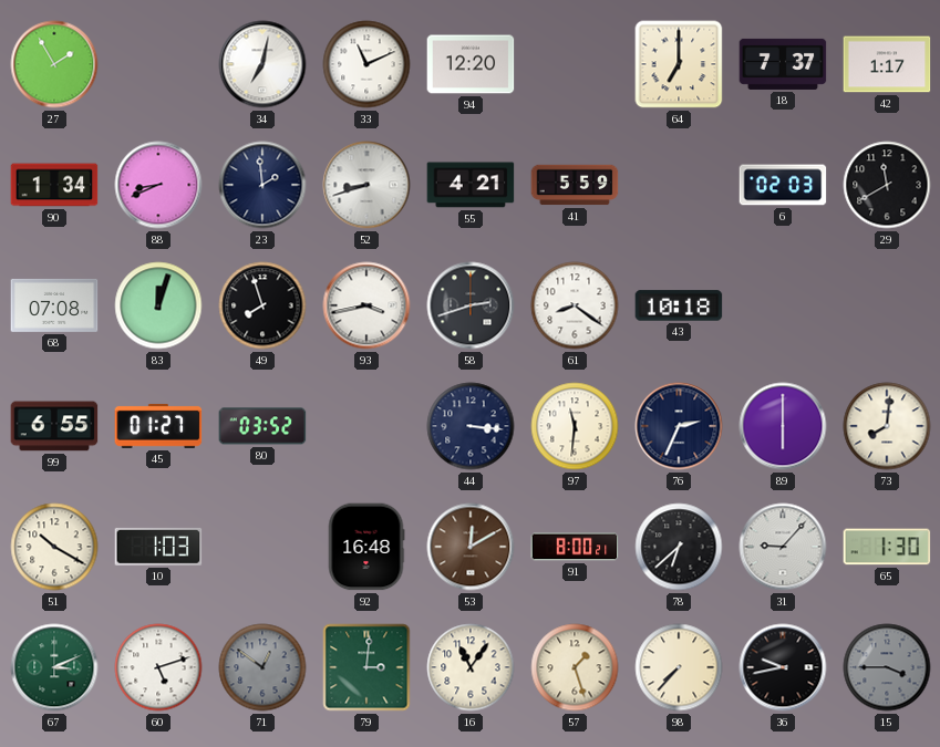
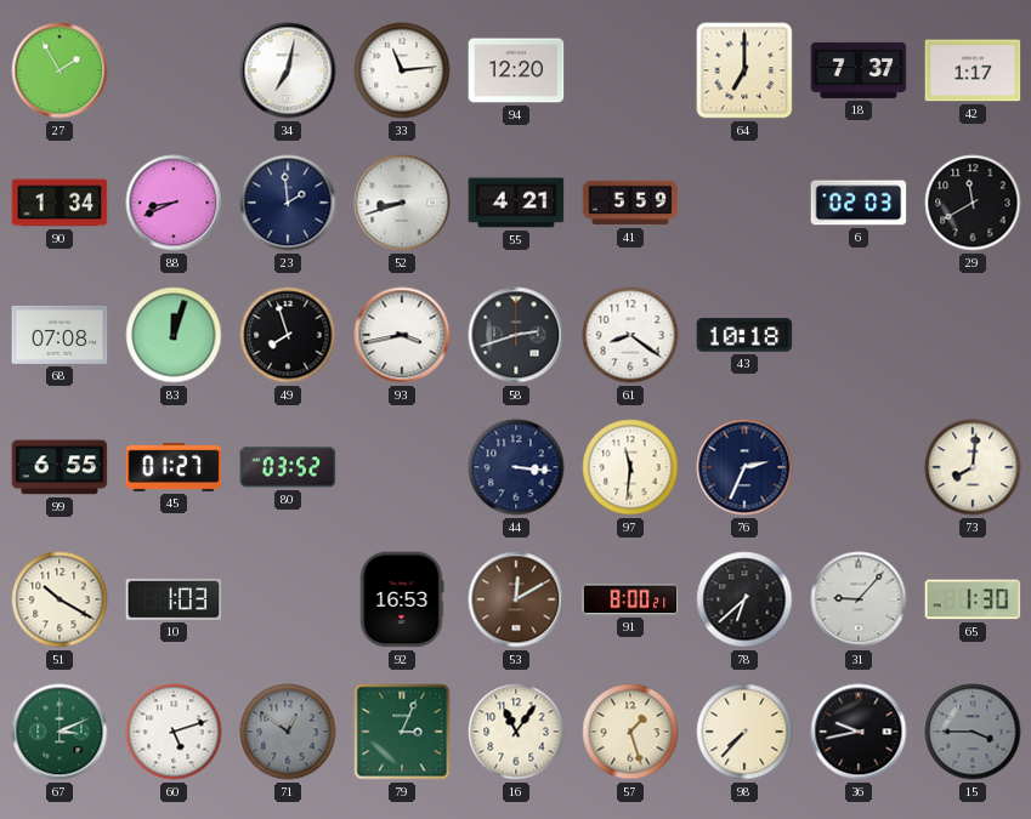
33: 11:11 -> 11:14 (402, 70)
89: 6:00 -> none (783, 426)
92: 16:48 -> 16:53 (402, 599)
79: 3:01 -> 3:04 (402, 732)
